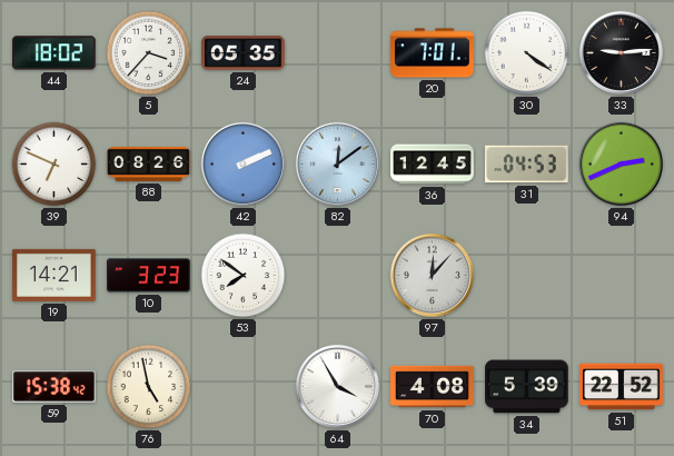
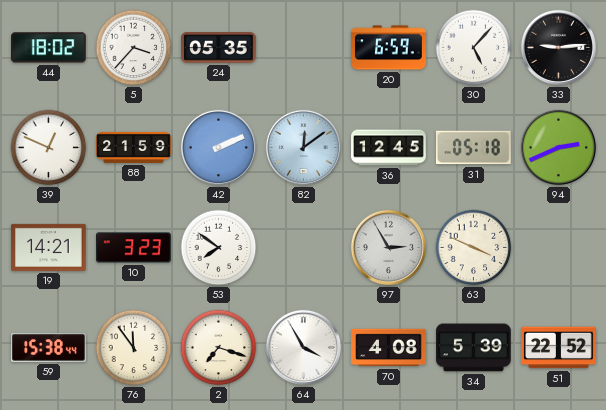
20: 7:01 -> 6:59 (389, 48)
30: 4:21 -> 5:07 (474, 48)
39: 6:49 -> 12:49 (49, 148)
88: 08:26 -> 21:59 (134, 147)
31: 04:53 -> 05:18 (474, 148)
97: 12:07 -> 2:55 (388, 247)
63: none -> 3:49 (474, 248)
59: 15:38:42 -> 15:38:44 (49, 348)
76: 4:58 -> 11:54 (134, 348)
2: none -> 7:18 (219, 348)
